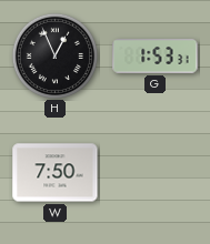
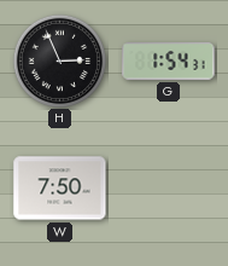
H: 12:56 -> 2:56 (59, 60)
G: 1:53 -> 1:54 (169, 62)
